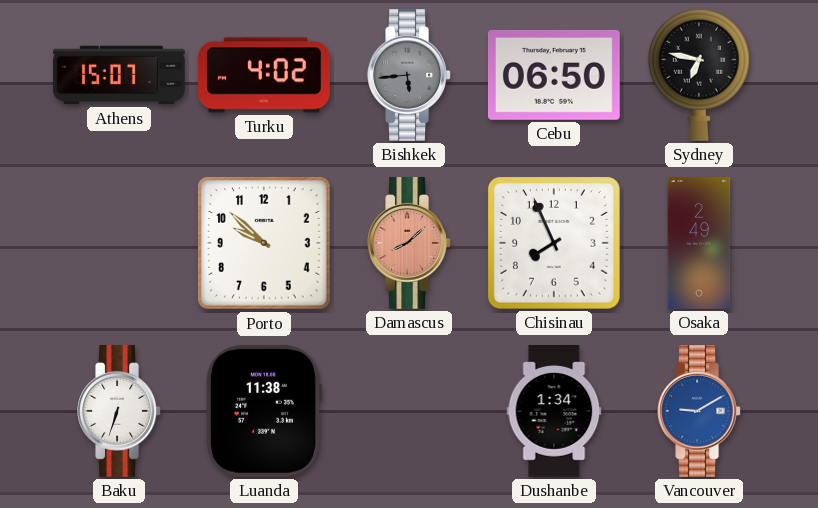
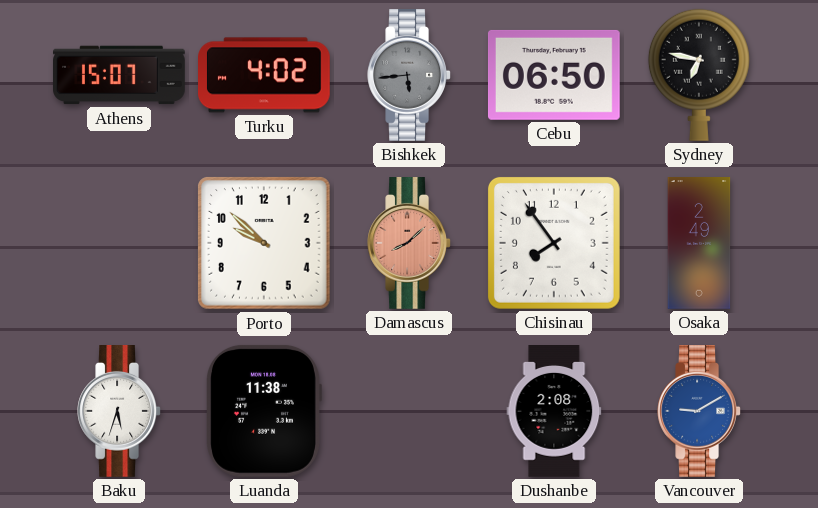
Chisinau: 7:56 -> 7:54 (554, 243)
Baku: 6:33 -> 5:33 (119, 412)
Dushanbe: 1:34 -> 2:08 (554, 412)
